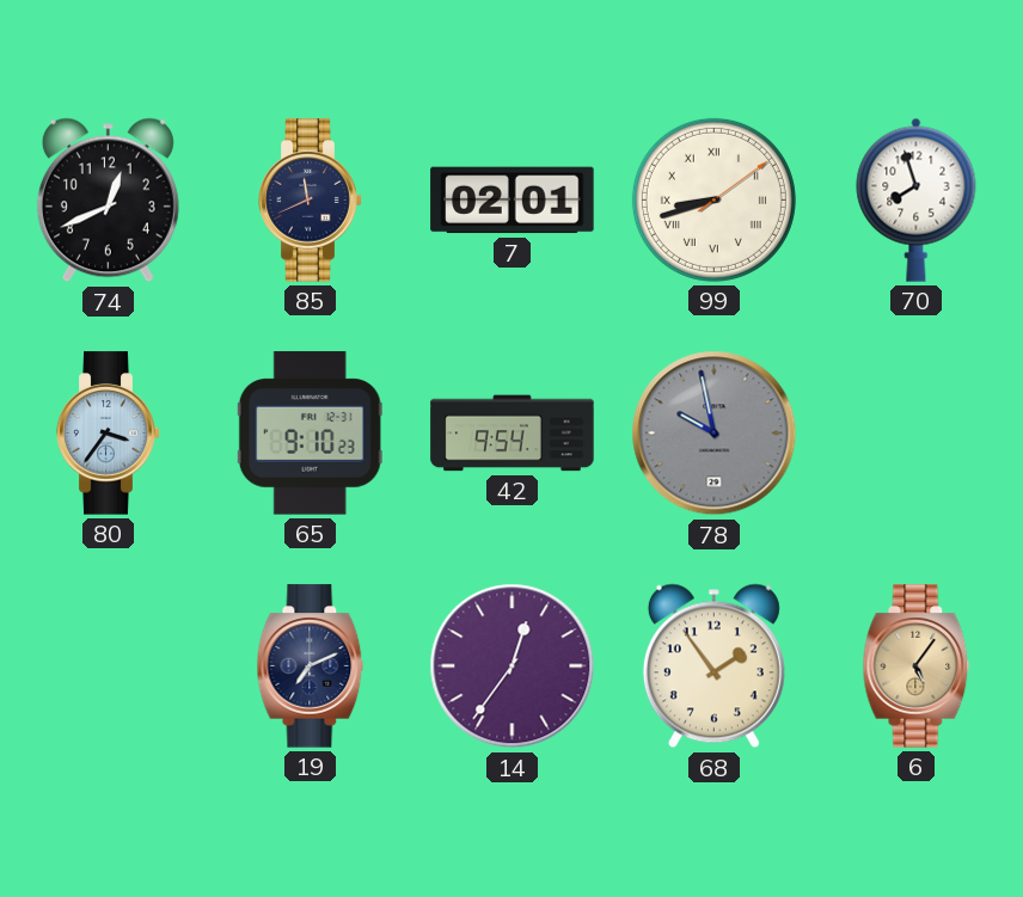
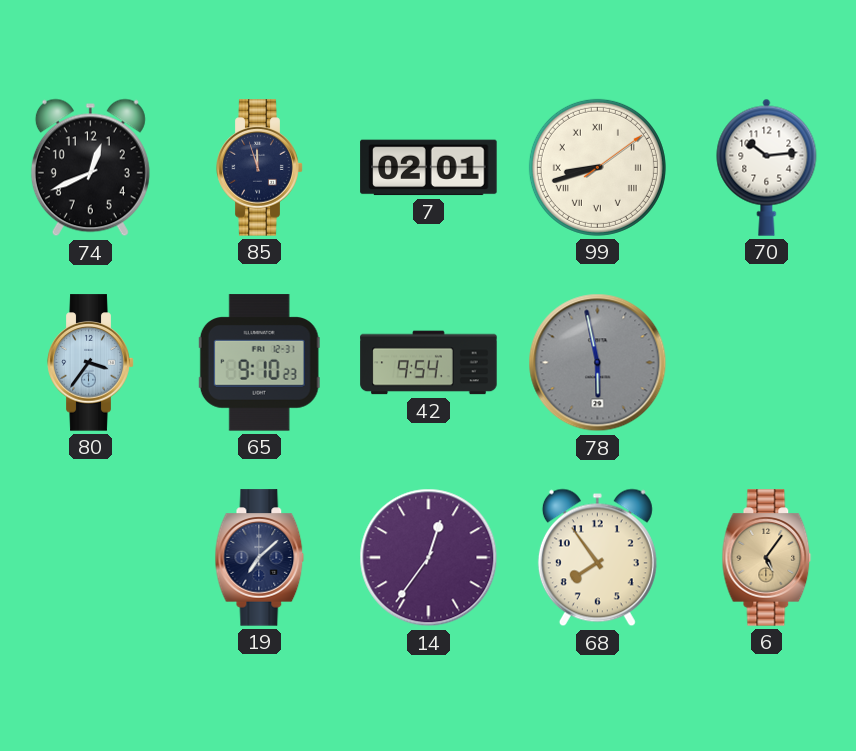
85: 11:41 -> 11:57 (260, 168)
70: 7:57 -> 10:14 (767, 167)
78: 9:58 -> 5:58 (598, 363)
19: 7:11 -> 7:08 (260, 558)
68: 1:54 -> 7:54 (597, 558)
